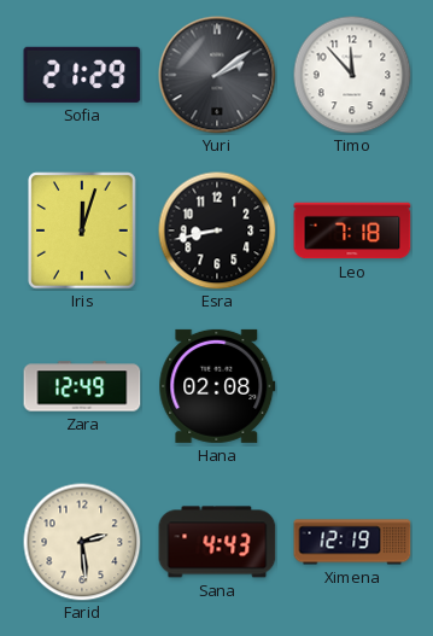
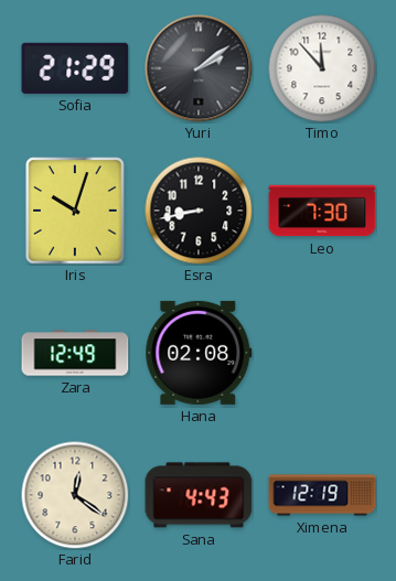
Iris: 12:03 -> 10:03 (75, 211)
Leo: 7:18 -> 7:30 (322, 211)
Farid: 2:29 -> 12:21 (75, 495)
